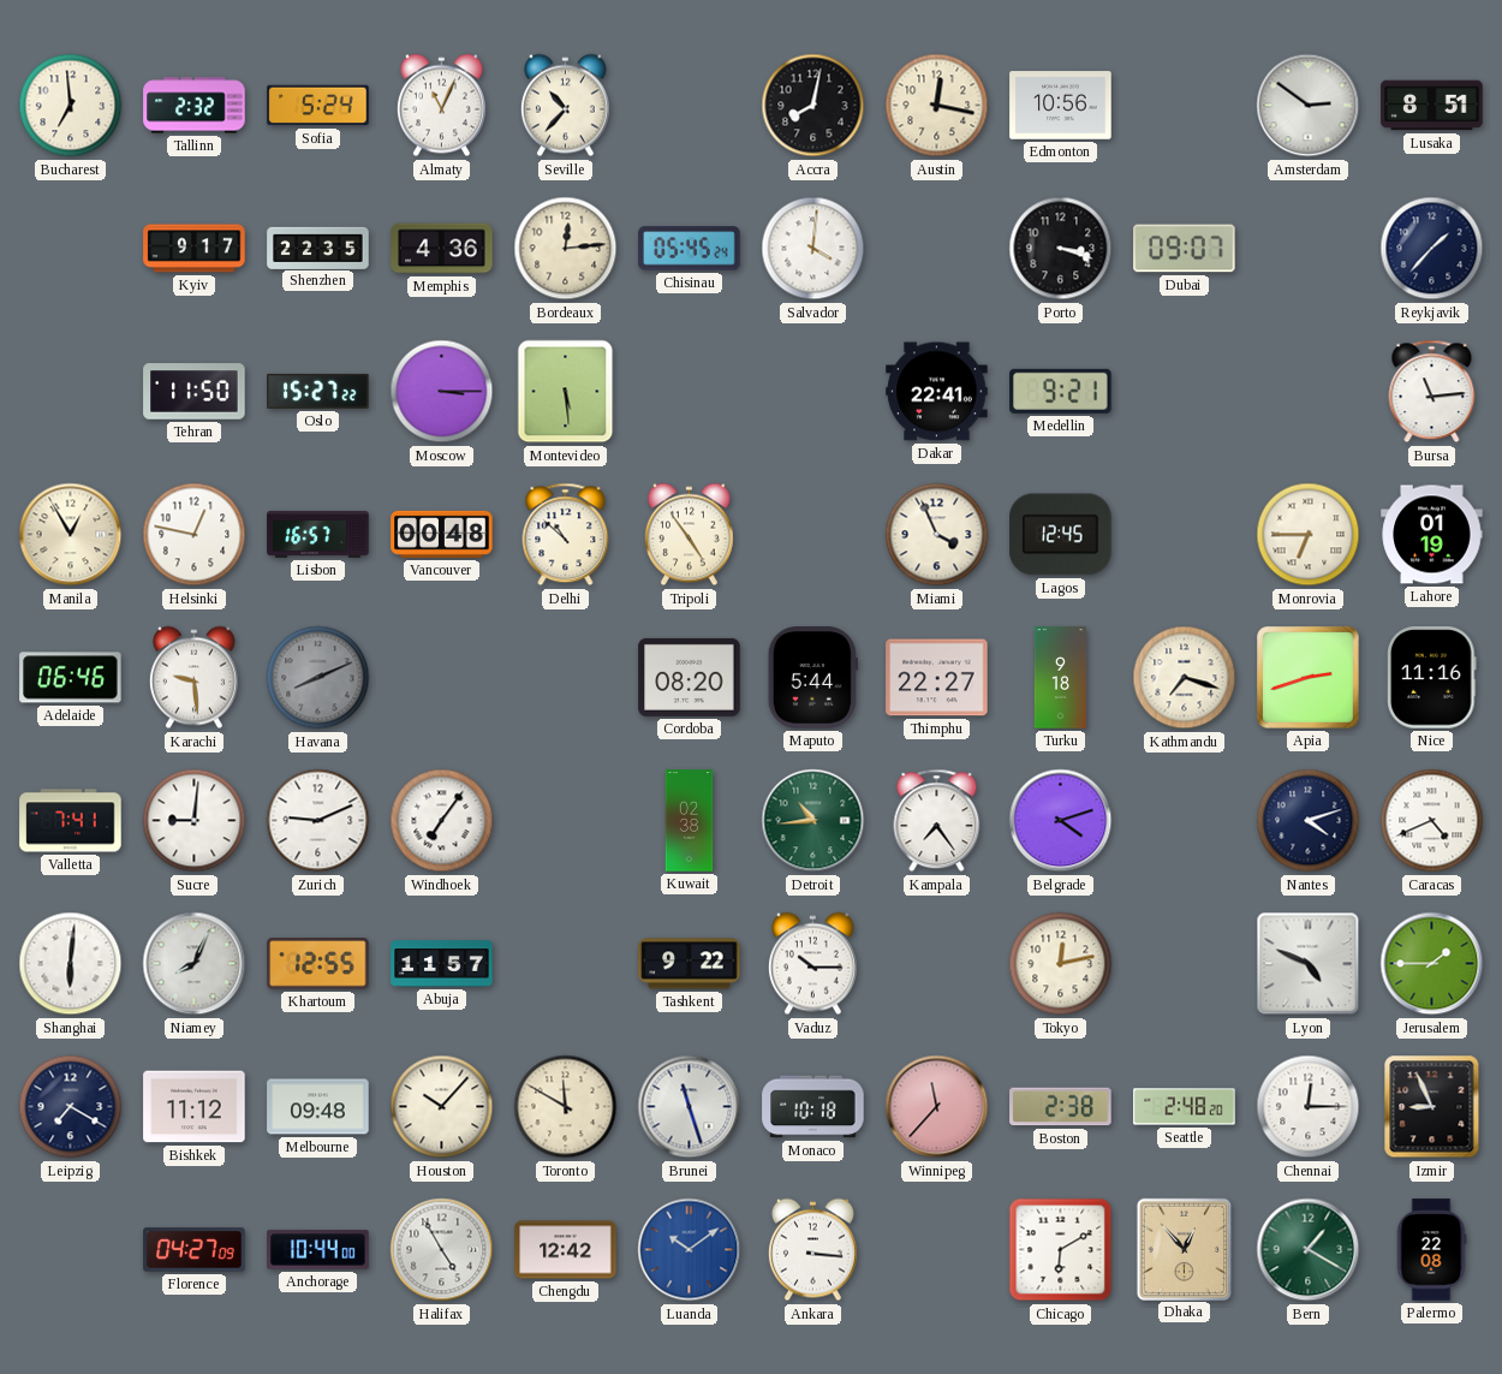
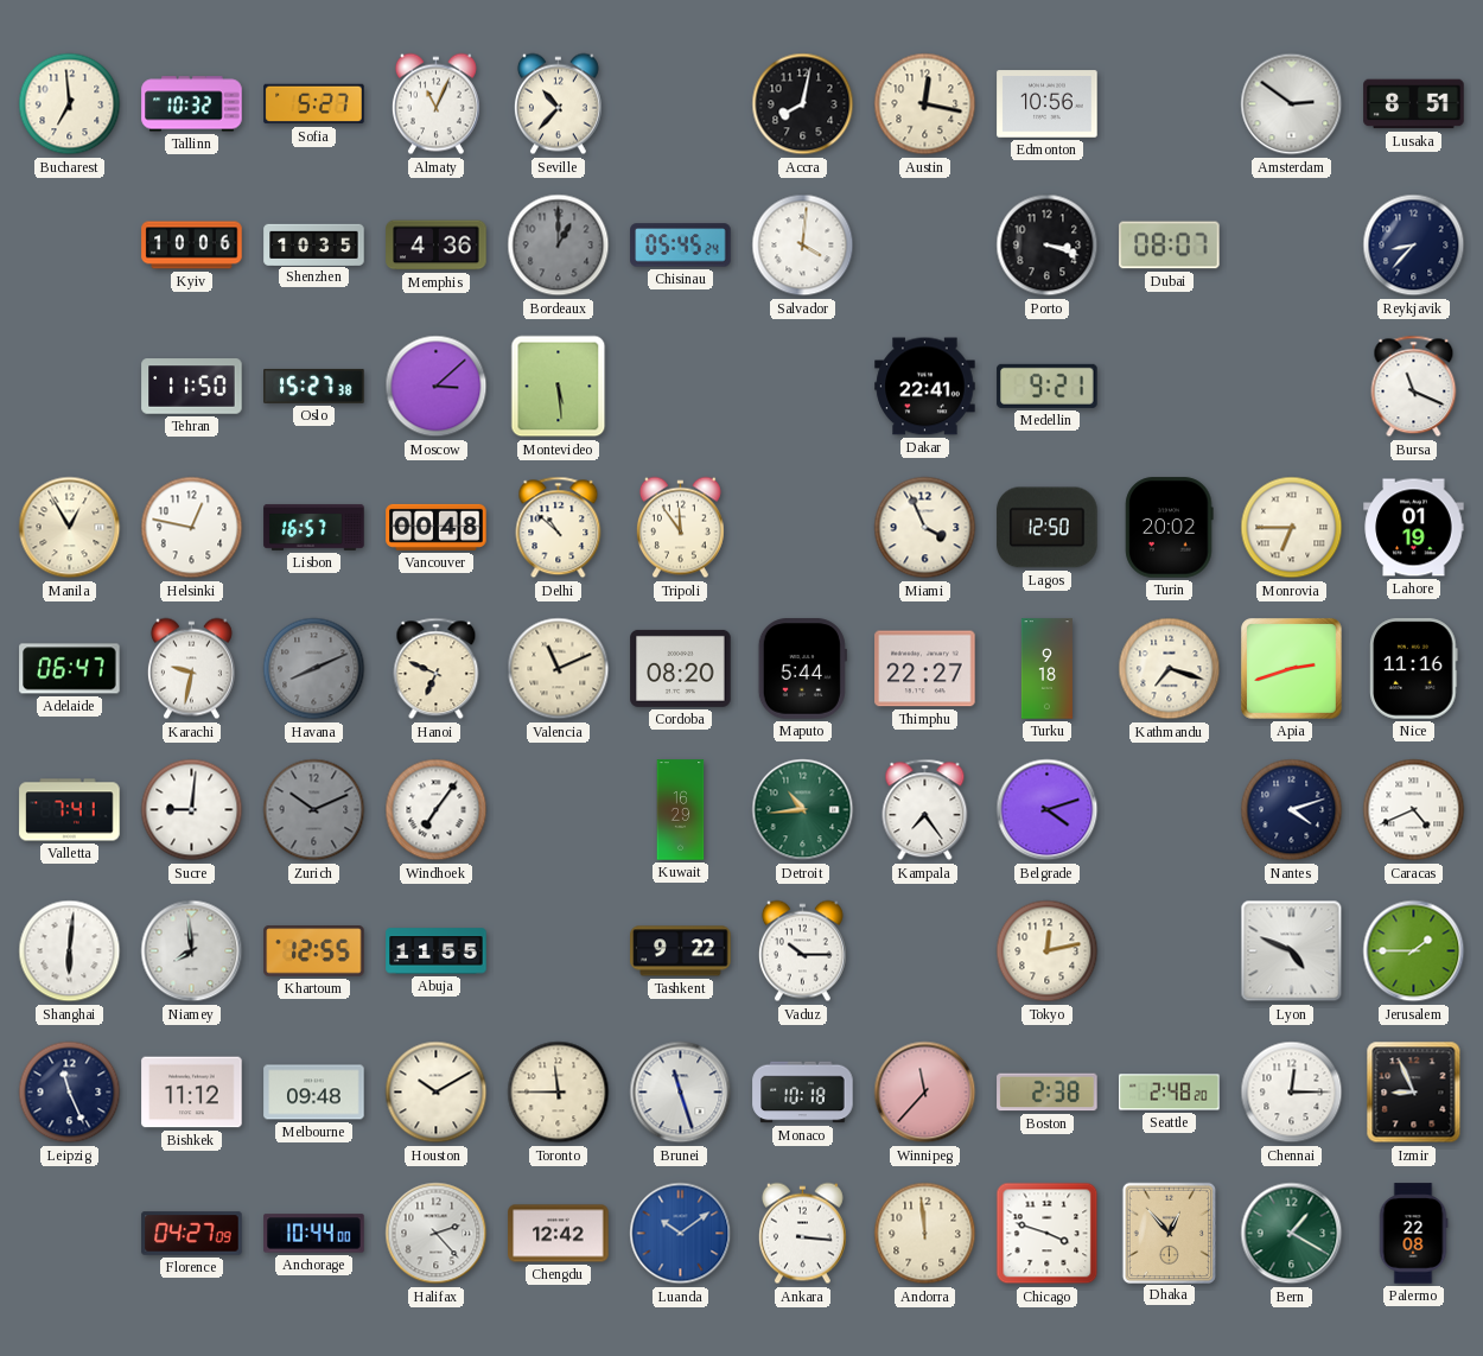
Tallinn: 2:32 -> 10:32 (192, 104)
Sofia: 5:24 -> 5:27 (314, 104)
Kyiv: 9:17 -> 10:06 (192, 246)
Shenzhen: 22:35 -> 10:35 (314, 244)
Bordeaux: 12:14 -> 1:00 (559, 246)
Bordeaux dial: cream -> grey (559, 246)
Dubai: 09:07 -> 08:07 (1170, 246)
Reykjavik: 1:37 -> 8:37 (1414, 246)
Oslo: 15:27:22 -> 15:27:38 (314, 386)
Moscow: 3:15 -> 3:08 (437, 387)
Bursa: 11:14 -> 11:19 (1414, 387)
Tripoli: 4:54 -> 11:54 (680, 528)
Lagos: 12:45 -> 12:50 (1048, 528)
Turin: none -> 20:02 (1170, 528)
Adelaide: 06:46 -> 06:47 (70, 669)
Karachi: 9:29 -> 9:32 (191, 669)
Hanoi: none -> 6:49 (437, 669)
Valencia: none -> 11:11 (559, 669)
Zurich: 9:11 -> 10:11 (314, 810)
Zurich dial: white -> grey (314, 810)
Kuwait: 02:38 -> 16:29 (681, 810)
Niamey: 8:04 -> 7:59 (192, 951)
Abuja: 11:57 -> 11:55 (437, 951)
Leipzig: 7:20 -> 11:26 (70, 1093)
Houston: 10:07 -> 10:10 (437, 1093)
Toronto: 11:50 -> 11:45 (559, 1093)
Halifax: 4:55 -> 2:23 (437, 1234)
Andorra: none -> 11:59 (925, 1234)
Chicago: 6:10 -> 3:48 (1048, 1234)
